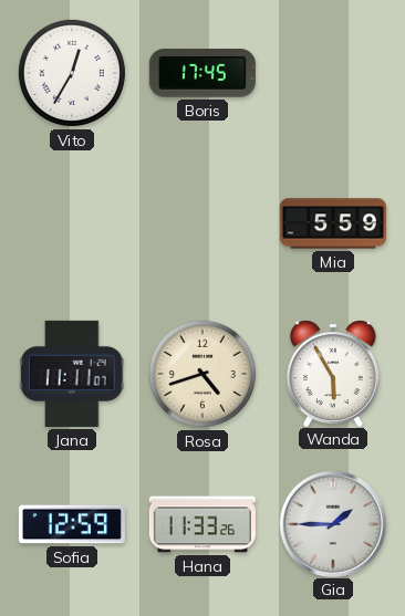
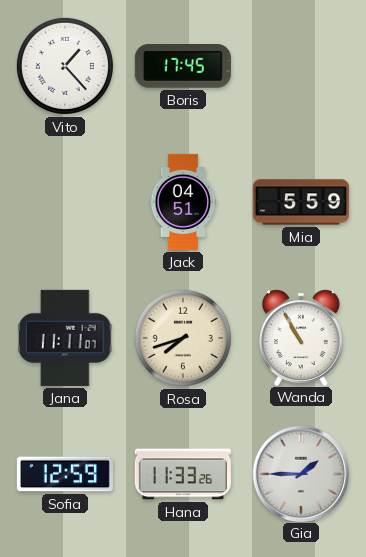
Vito: 12:35 -> 1:23 (65, 66)
Jack: none -> 04:51 (183, 202)
Rosa: 4:42 -> 7:42 (183, 338)
Wanda: 5:55 -> 10:55 (301, 337)
